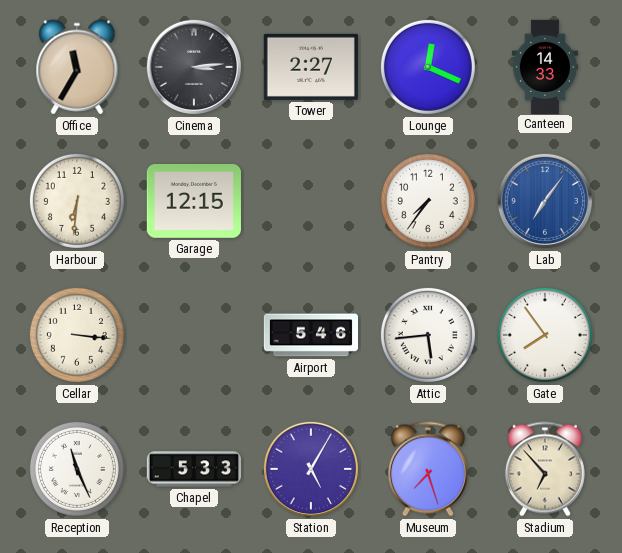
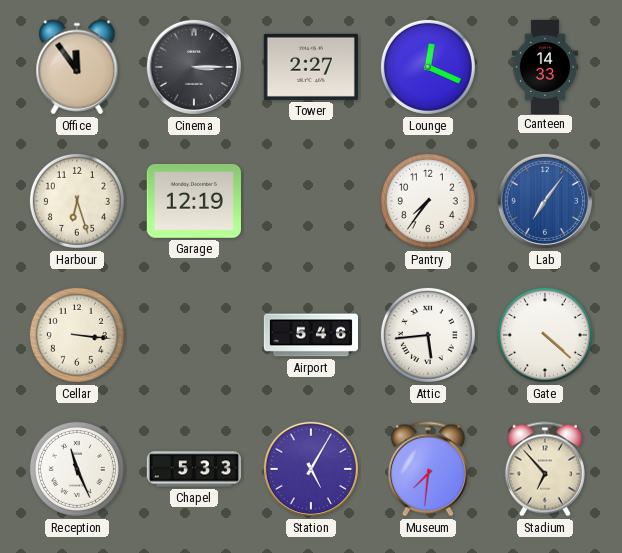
Office: 11:35 -> 11:54 (77, 67)
Cinema: 3:14 -> 3:15 (194, 67)
Harbour: 6:31 -> 6:27 (77, 201)
Garage: 12:15 -> 12:19 (194, 202)
Gate: 7:54 -> 4:22 (545, 335)
Museum: 7:27 -> 7:31 (428, 469)
